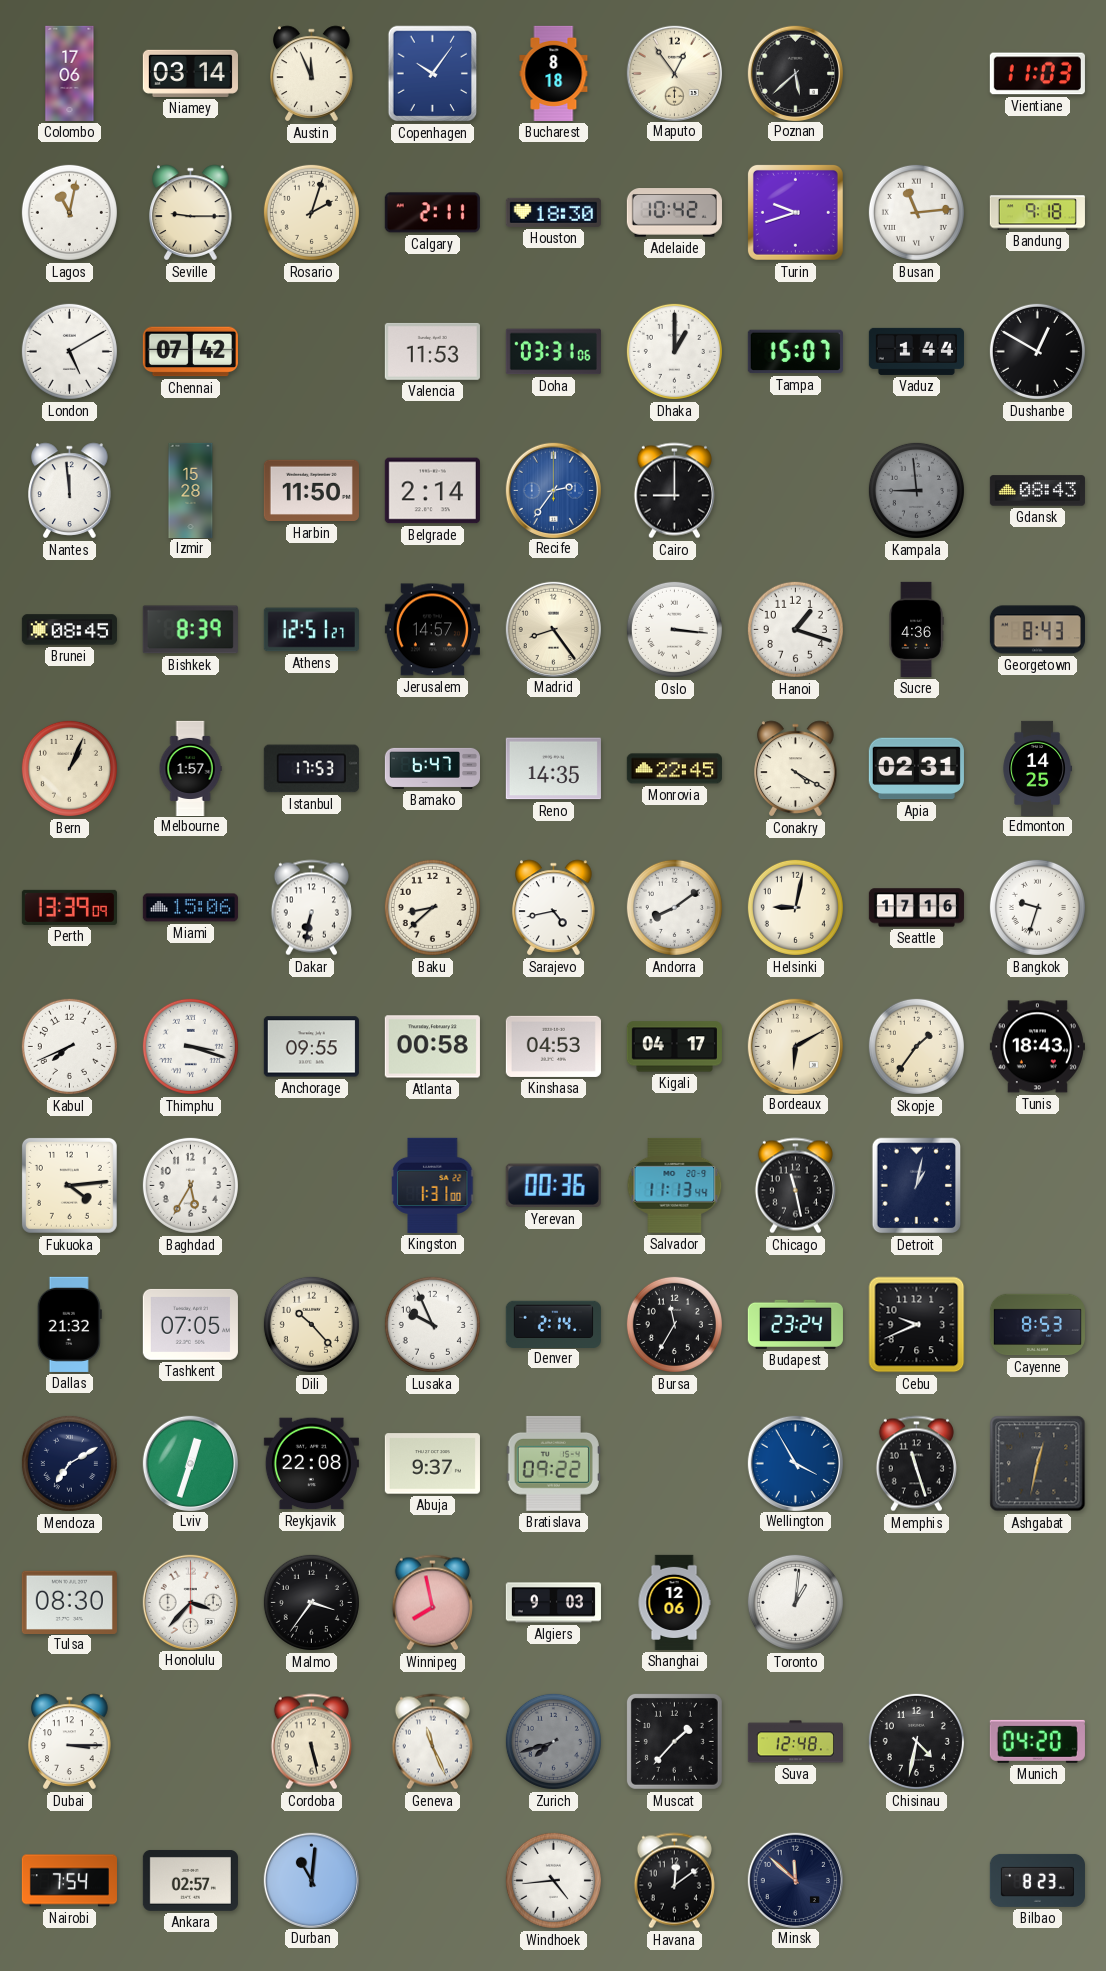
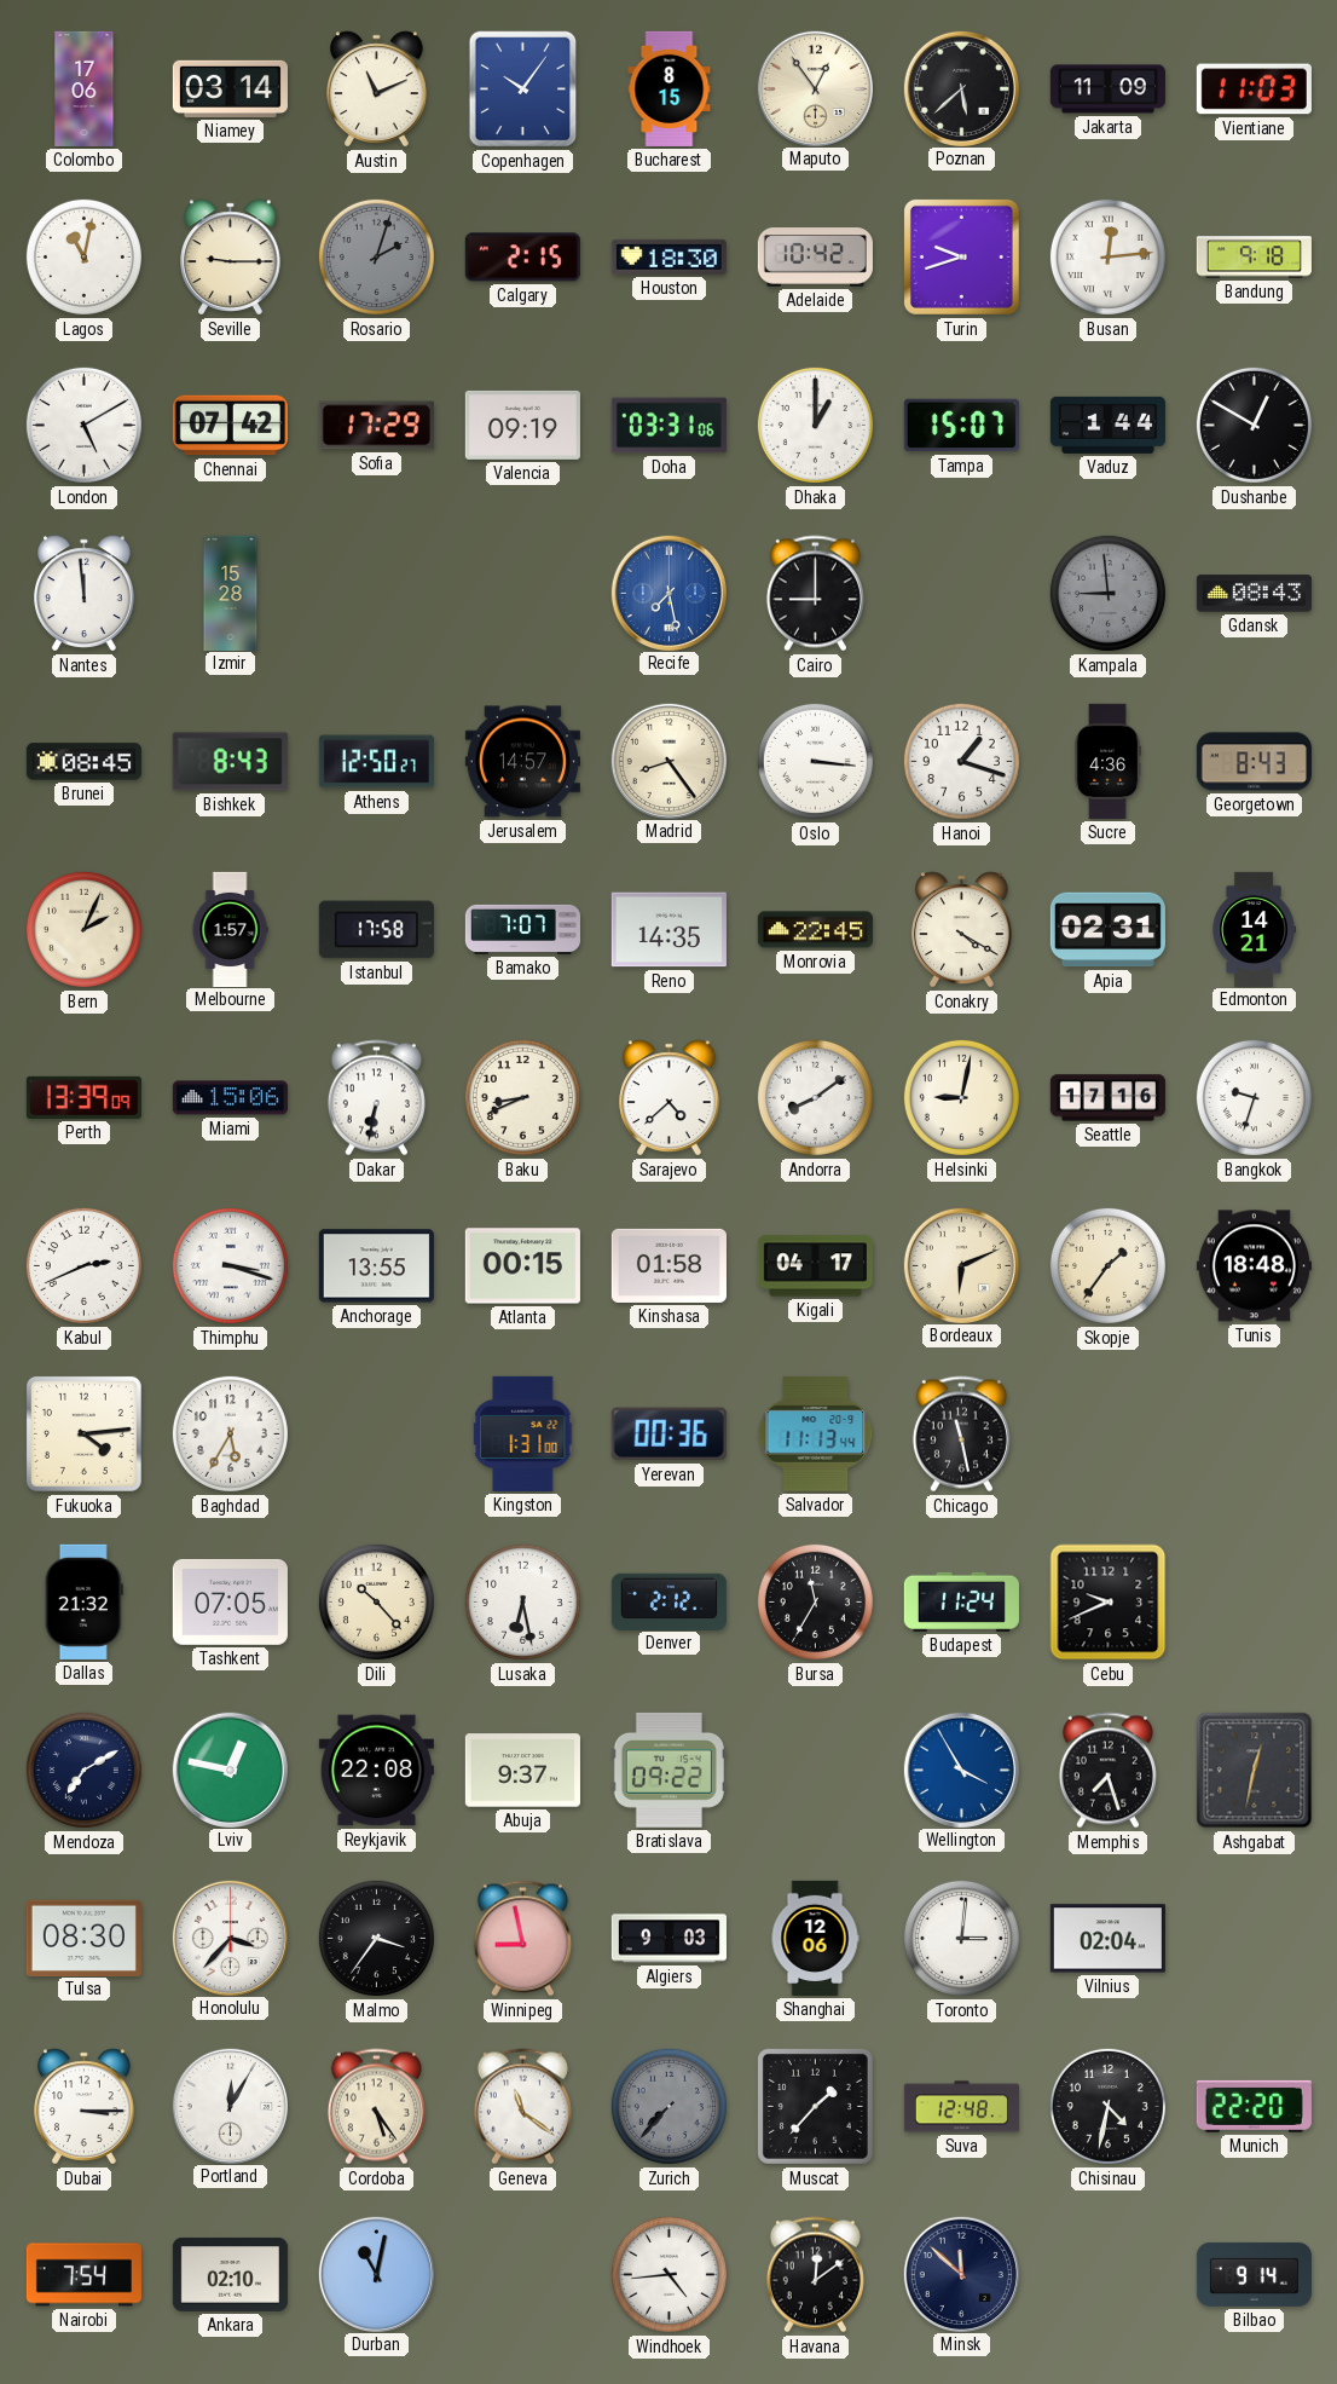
Austin: 11:56 -> 11:11 (377, 90)
Bucharest: 8:18 -> 8:15 (670, 88)
Jakarta: none -> 11:09 (1107, 90)
Rosario dial: cream -> grey (376, 256)
Calgary: 2:11 -> 2:15 (522, 258)
Busan: 11:14 -> 12:14 (1107, 256)
Sofia: none -> 17:29 (376, 426)
Valencia: 11:53 -> 09:19 (522, 425)
Harbin: 11:50 -> none (311, 491)
Belgrade: 2:14 -> none (432, 491)
Recife: 2:36 -> 7:28 (668, 593)
Bishkek: 8:39 -> 8:43 (230, 762)
Athens: 12:51 -> 12:50 (376, 762)
Bern: 1:04 -> 2:04 (83, 929)
Istanbul: 17:53 -> 17:58 (376, 930)
Bamako: 6:47 -> 7:07 (522, 929)
Edmonton: 14:25 -> 14:21 (1254, 929)
Baku: 8:38 -> 8:41 (522, 1097)
Sarajevo: 4:43 -> 4:38 (670, 1098)
Kabul: 7:41 -> 2:41 (83, 1265)
Anchorage: 09:55 -> 13:55 (376, 1266)
Atlanta: 00:58 -> 00:15 (522, 1266)
Kinshasa: 04:53 -> 01:58 (668, 1265)
Bordeaux: 6:10 -> 6:11 (961, 1265)
Tunis: 18:43 -> 18:48 (1254, 1266)
Detroit: 1:02 -> none (917, 1186)
Lusaka: 9:56 -> 6:28 (522, 1601)
Denver: 2:14 -> 2:12 (668, 1601)
Budapest: 23:24 -> 11:24 (961, 1601)
Cayenne: 8:53 -> none (1037, 1325)
Lviv: 12:33 -> 12:47 (230, 1770)
Memphis: 11:27 -> 7:27 (1107, 1771)
Winnipeg: 7:58 -> 8:58 (522, 1939)
Toronto: 1:01 -> 3:01 (961, 1938)
Vilnius: none -> 02:04 (1107, 1939)
Portland: none -> 12:05 (230, 2106)
Cordoba: 5:28 -> 5:24 (376, 2107)
Geneva: 11:26 -> 11:21 (522, 2107)
Zurich: 7:42 -> 7:37 (668, 2106)
Munich: 04:20 -> 22:20 (1254, 2106)
Ankara: 02:57 -> 02:10 (230, 2274)
Durban: 11:01 -> 11:02 (376, 2274)
Bilbao: 8:23 -> 9:14 (1254, 2274)
